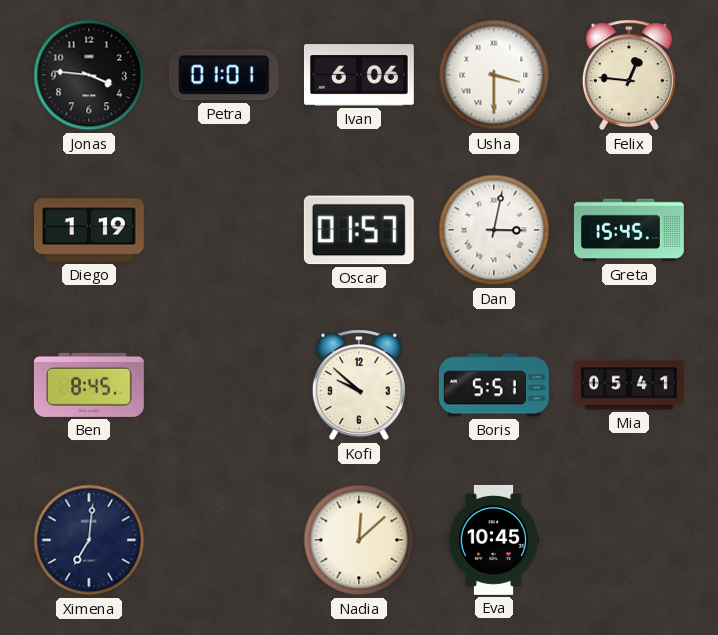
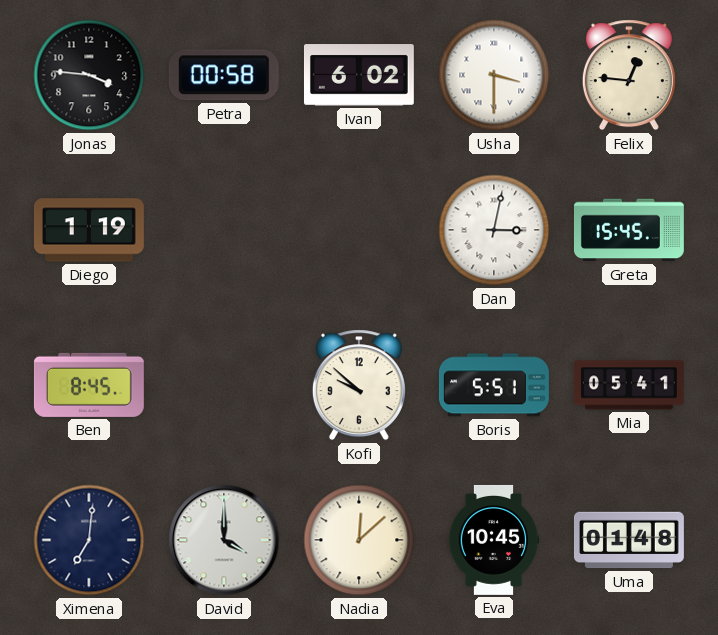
Petra: 01:01 -> 00:58 (224, 75)
Ivan: 6:06 -> 6:02 (359, 75)
Oscar: 01:57 -> none (359, 230)
David: none -> 4:00 (224, 540)
Uma: none -> 01:48 (629, 540)
